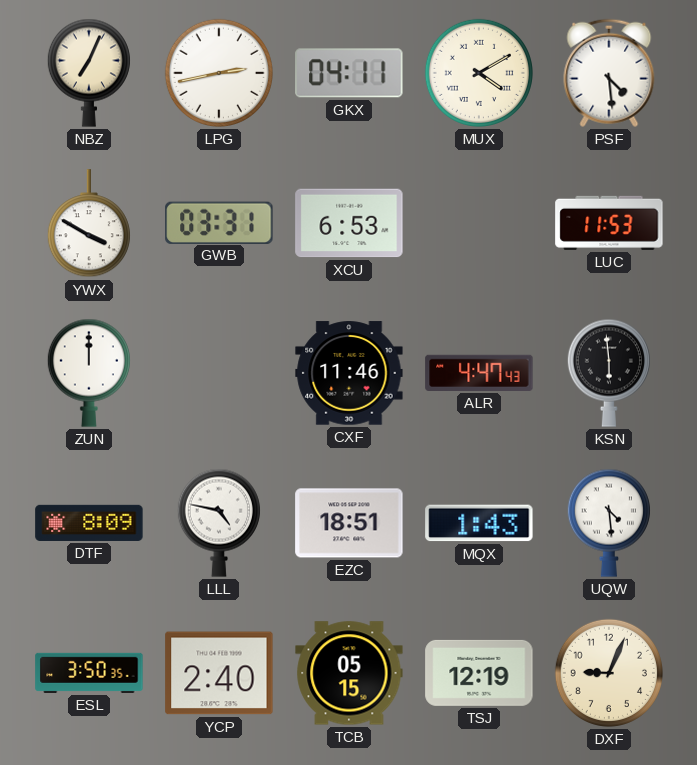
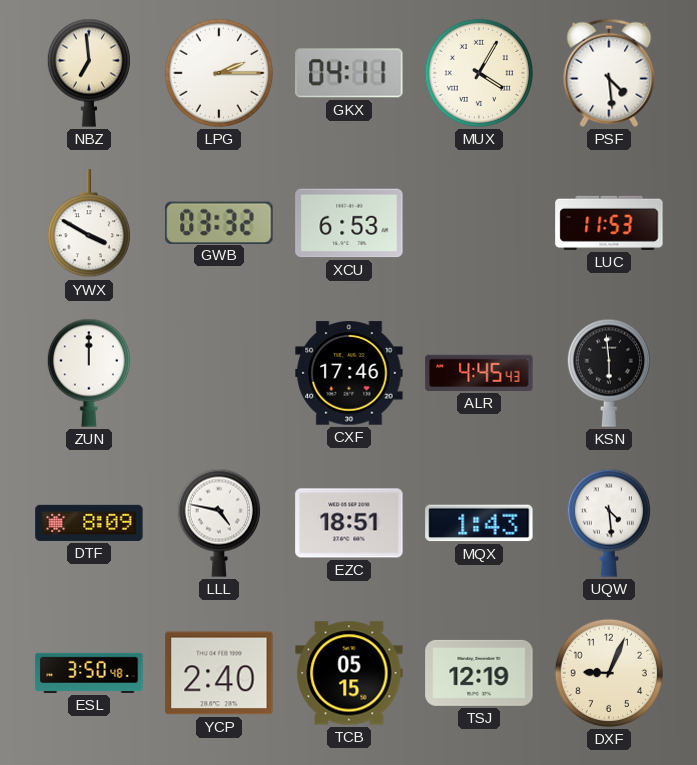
NBZ: 7:04 -> 6:59 (89, 73)
LPG: 2:43 -> 2:15 (219, 73)
MUX: 4:10 -> 4:05 (479, 73)
GWB: 03:31 -> 03:32 (219, 222)
CXF: 11:46 -> 17:46 (349, 373)
ALR: 4:47 -> 4:45 (479, 373)
ESL: 3:50:35 -> 3:50:48 (89, 673)
